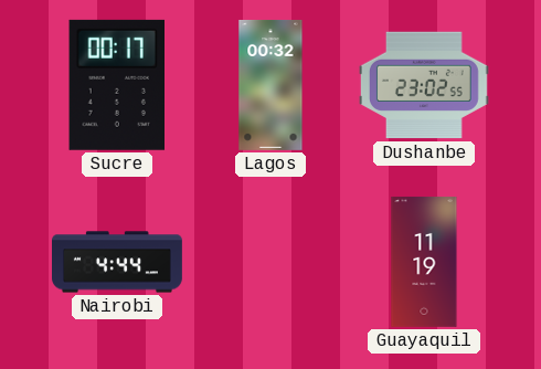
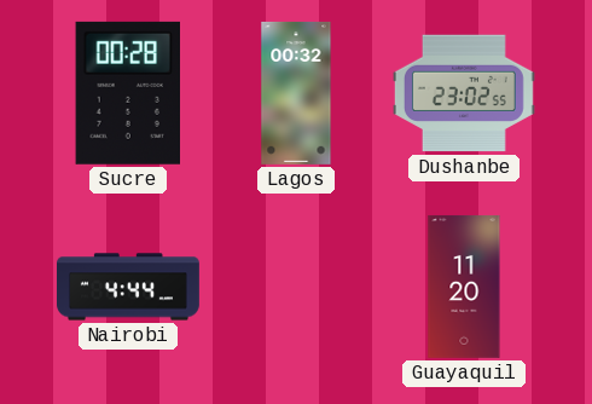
Sucre: 00:17 -> 00:28 (127, 93)
Guayaquil: 11:19 -> 11:20 (464, 287)
